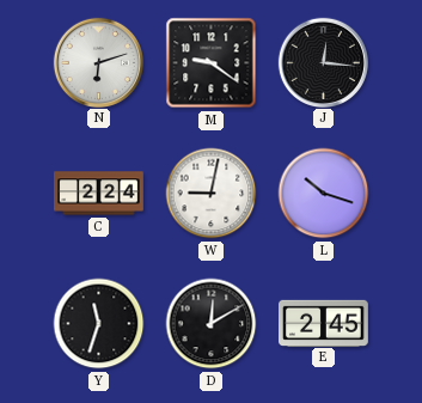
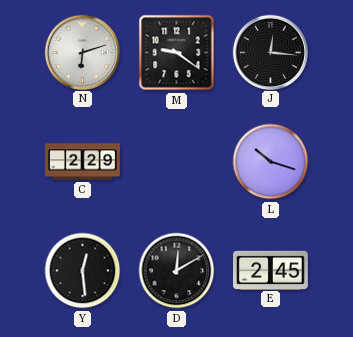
C: 2:24 -> 2:29 (83, 162)
W: 9:02 -> none (212, 194)
Y: 11:33 -> 12:29 (83, 271)
